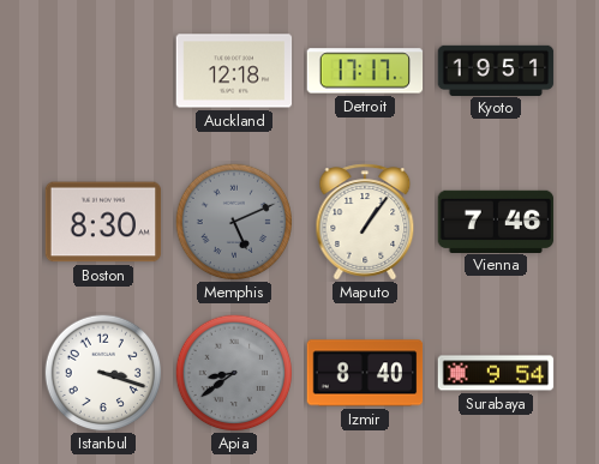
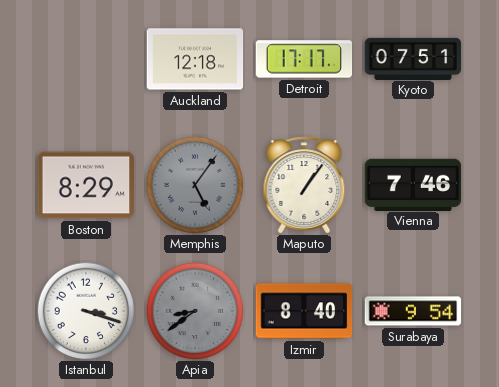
Kyoto: 19:51 -> 07:51 (413, 58)
Boston: 8:30 -> 8:29 (86, 185)
Memphis: 5:11 -> 5:06 (195, 185)
